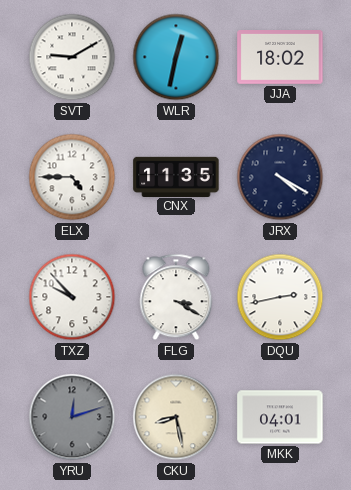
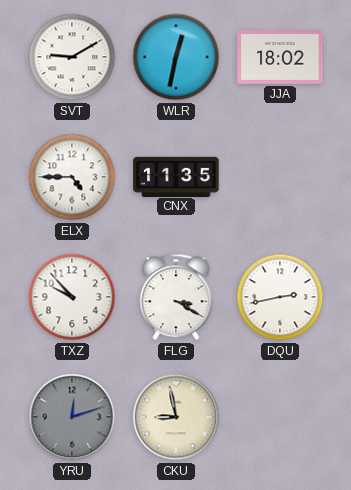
JRX: 4:20 -> none (280, 177)
CKU: 8:28 -> 8:58 (176, 417)
MKK: 04:01 -> none (280, 417)
